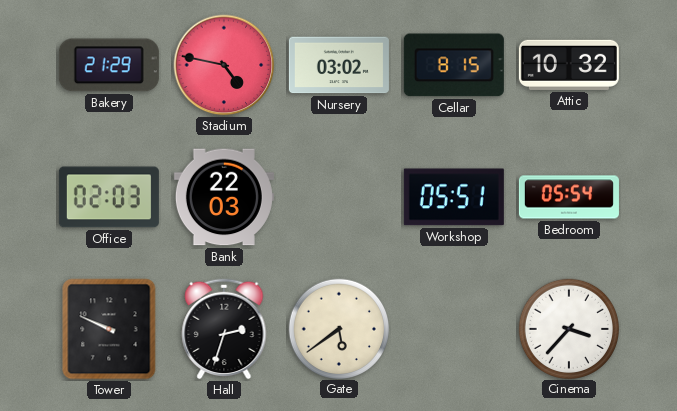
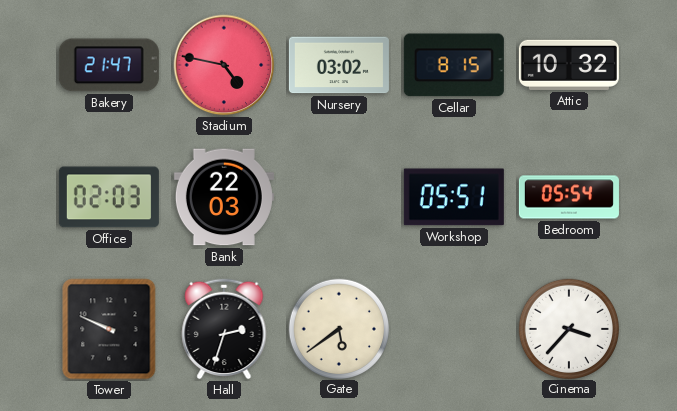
Bakery: 21:29 -> 21:47 (109, 65)
